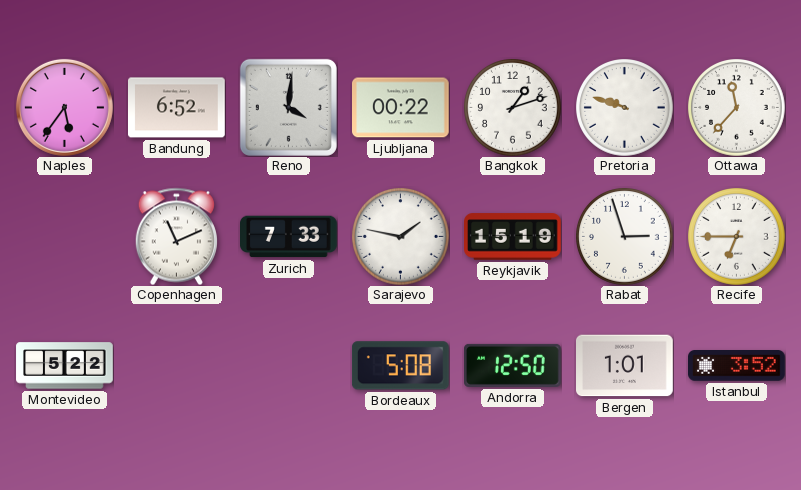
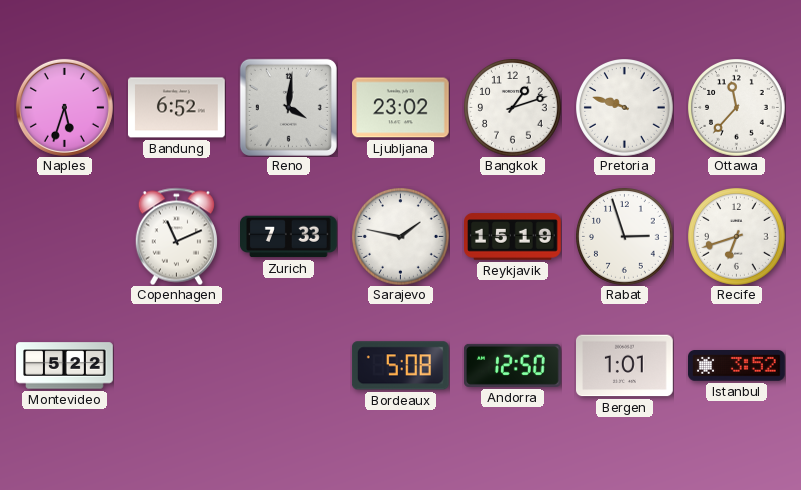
Naples: 5:36 -> 5:33 (64, 107)
Ljubljana: 00:22 -> 23:02 (401, 108)
Recife: 6:45 -> 6:42 (737, 237)
